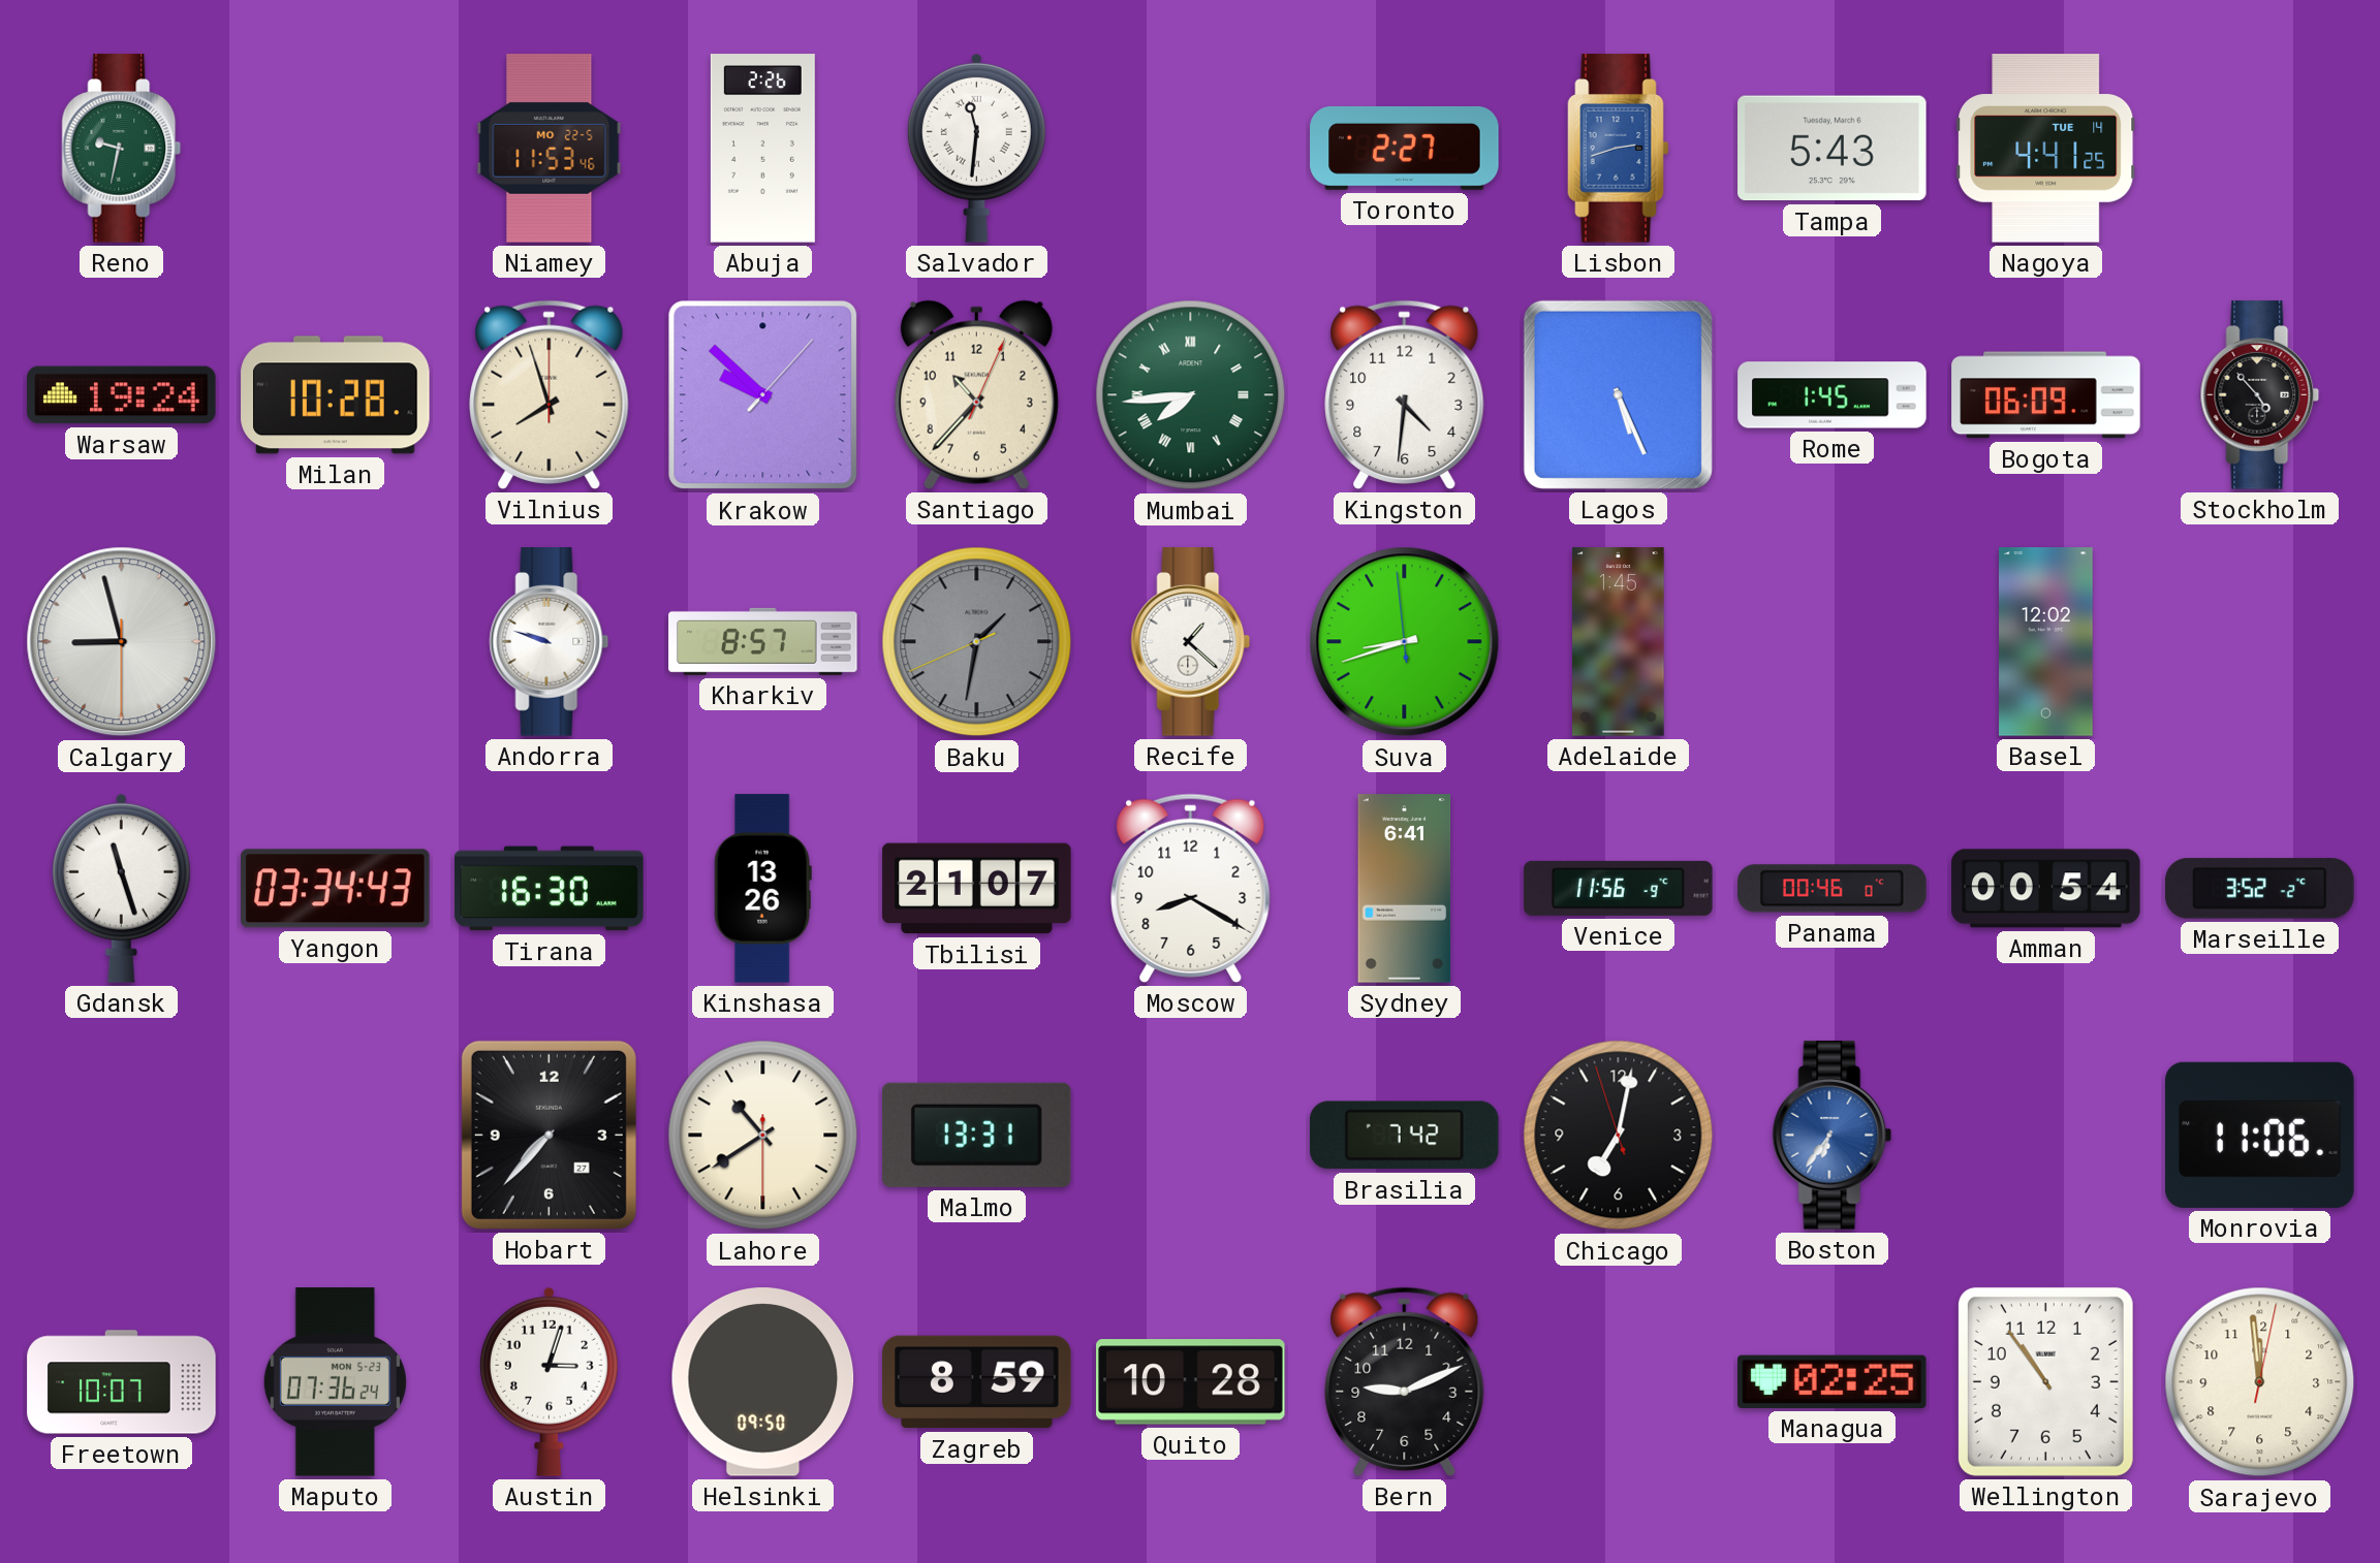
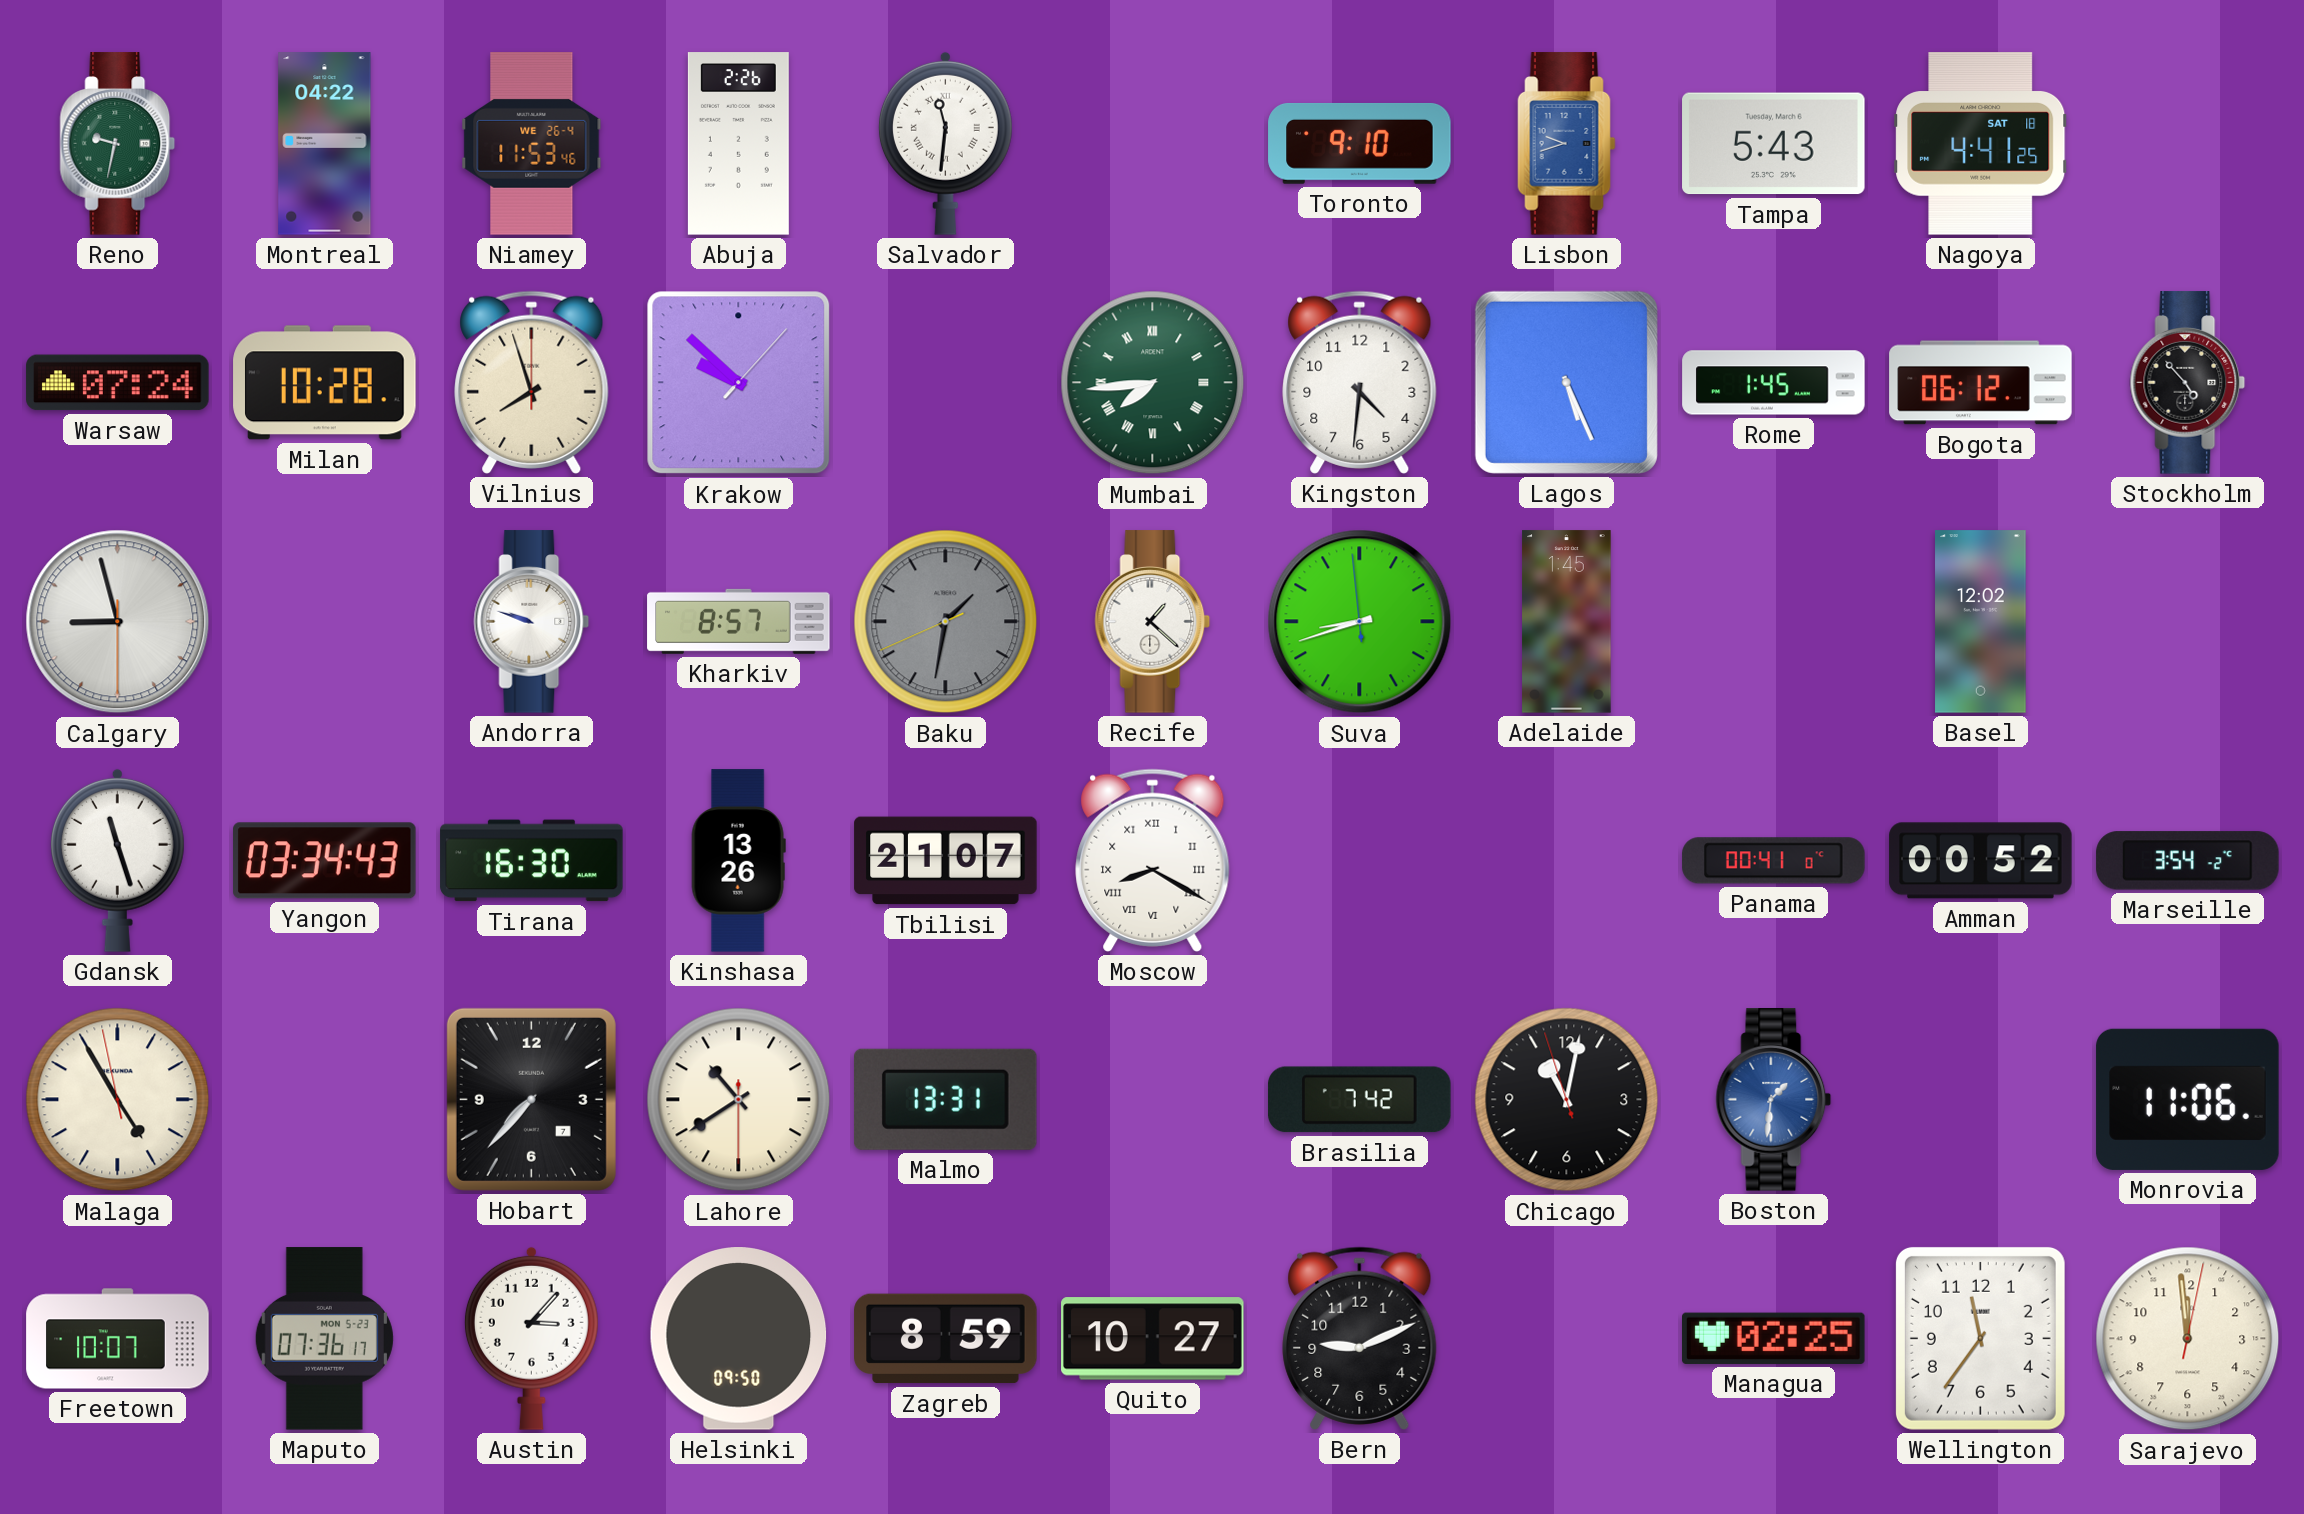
Montreal: none -> 04:22 (325, 144)
Niamey date: MO 22-5 -> WE 26-4 (532, 144)
Toronto: 2:27 -> 9:10 (1360, 143)
Lisbon: 2:42 -> 9:42 (1567, 144)
Nagoya date: TUE 14 -> SAT 18 (1981, 144)
Warsaw: 19:24 -> 07:24 (118, 383)
Santiago: 10:37 -> none (976, 394)
Bogota: 06:09 -> 06:12 (1981, 383)
Moscow numerals: Arabic -> Roman (1153, 860)
Sydney: 6:41 -> none (1405, 889)
Venice: 11:56 -> none (1619, 888)
Panama: 00:46 -> 00:41 (1774, 861)
Amman: 00:54 -> 00:52 (1981, 861)
Marseille: 3:52 -> 3:54 (2188, 861)
Malaga: none -> 4:54 (118, 1100)
Hobart date: 27 -> 7 (531, 1099)
Chicago: 7:01 -> 11:01 (1567, 1100)
Boston: 6:36 -> 1:31 (1774, 1100)
Maputo: 07:36:24 -> 07:36:17 (324, 1339)
Austin: 3:03 -> 3:07 (531, 1338)
Quito: 10:28 -> 10:27 (1153, 1339)
Wellington: 10:54 -> 11:36 (1980, 1338)
